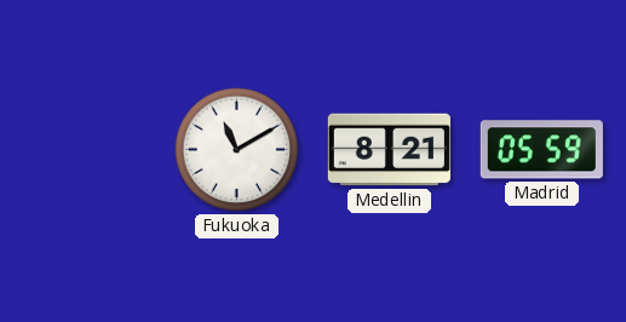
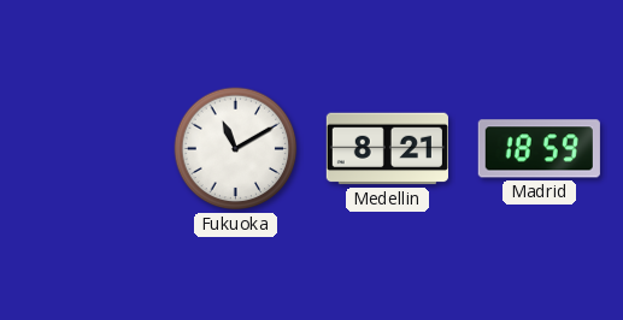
Madrid: 05:59 -> 18:59 (539, 149)
